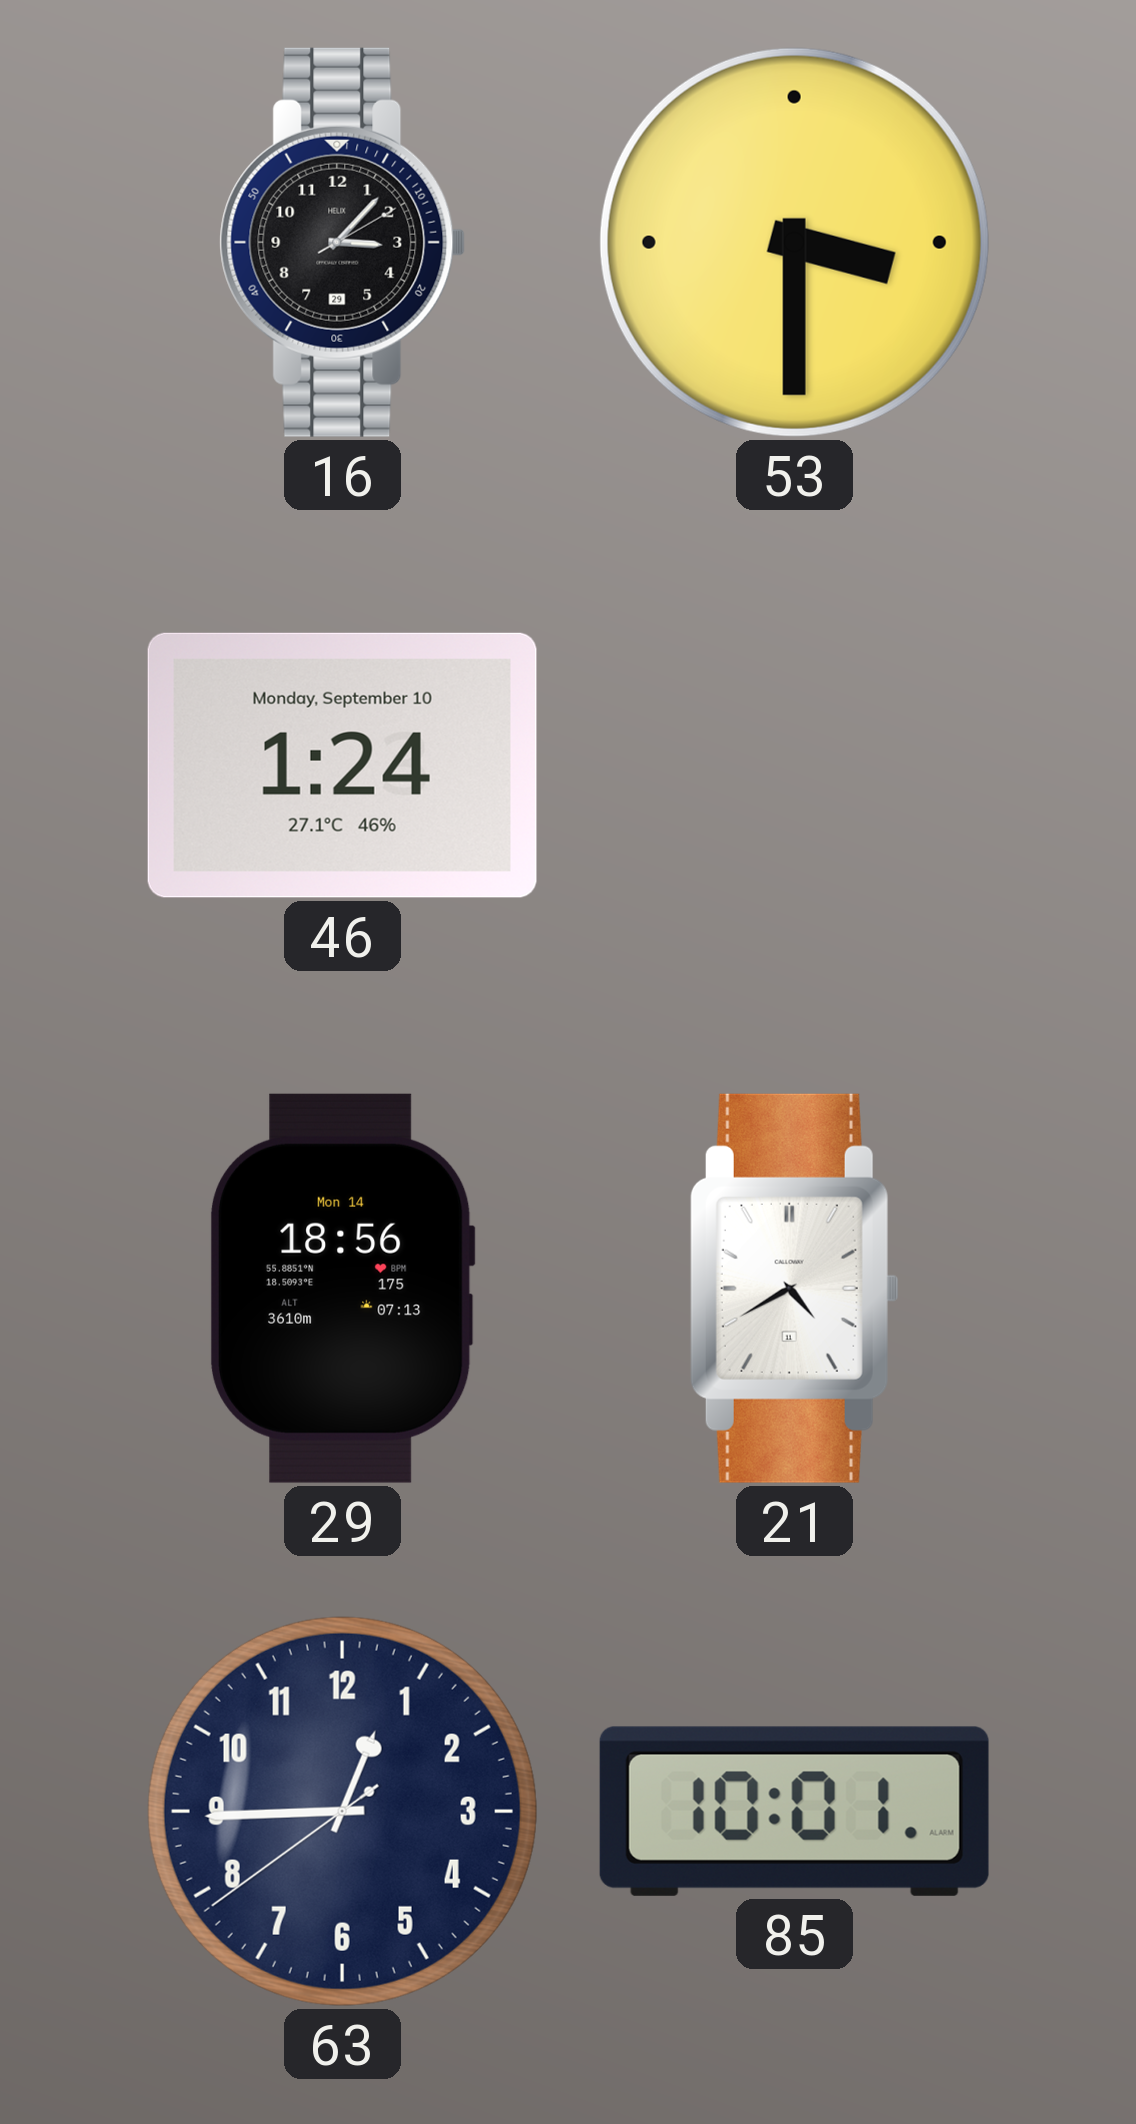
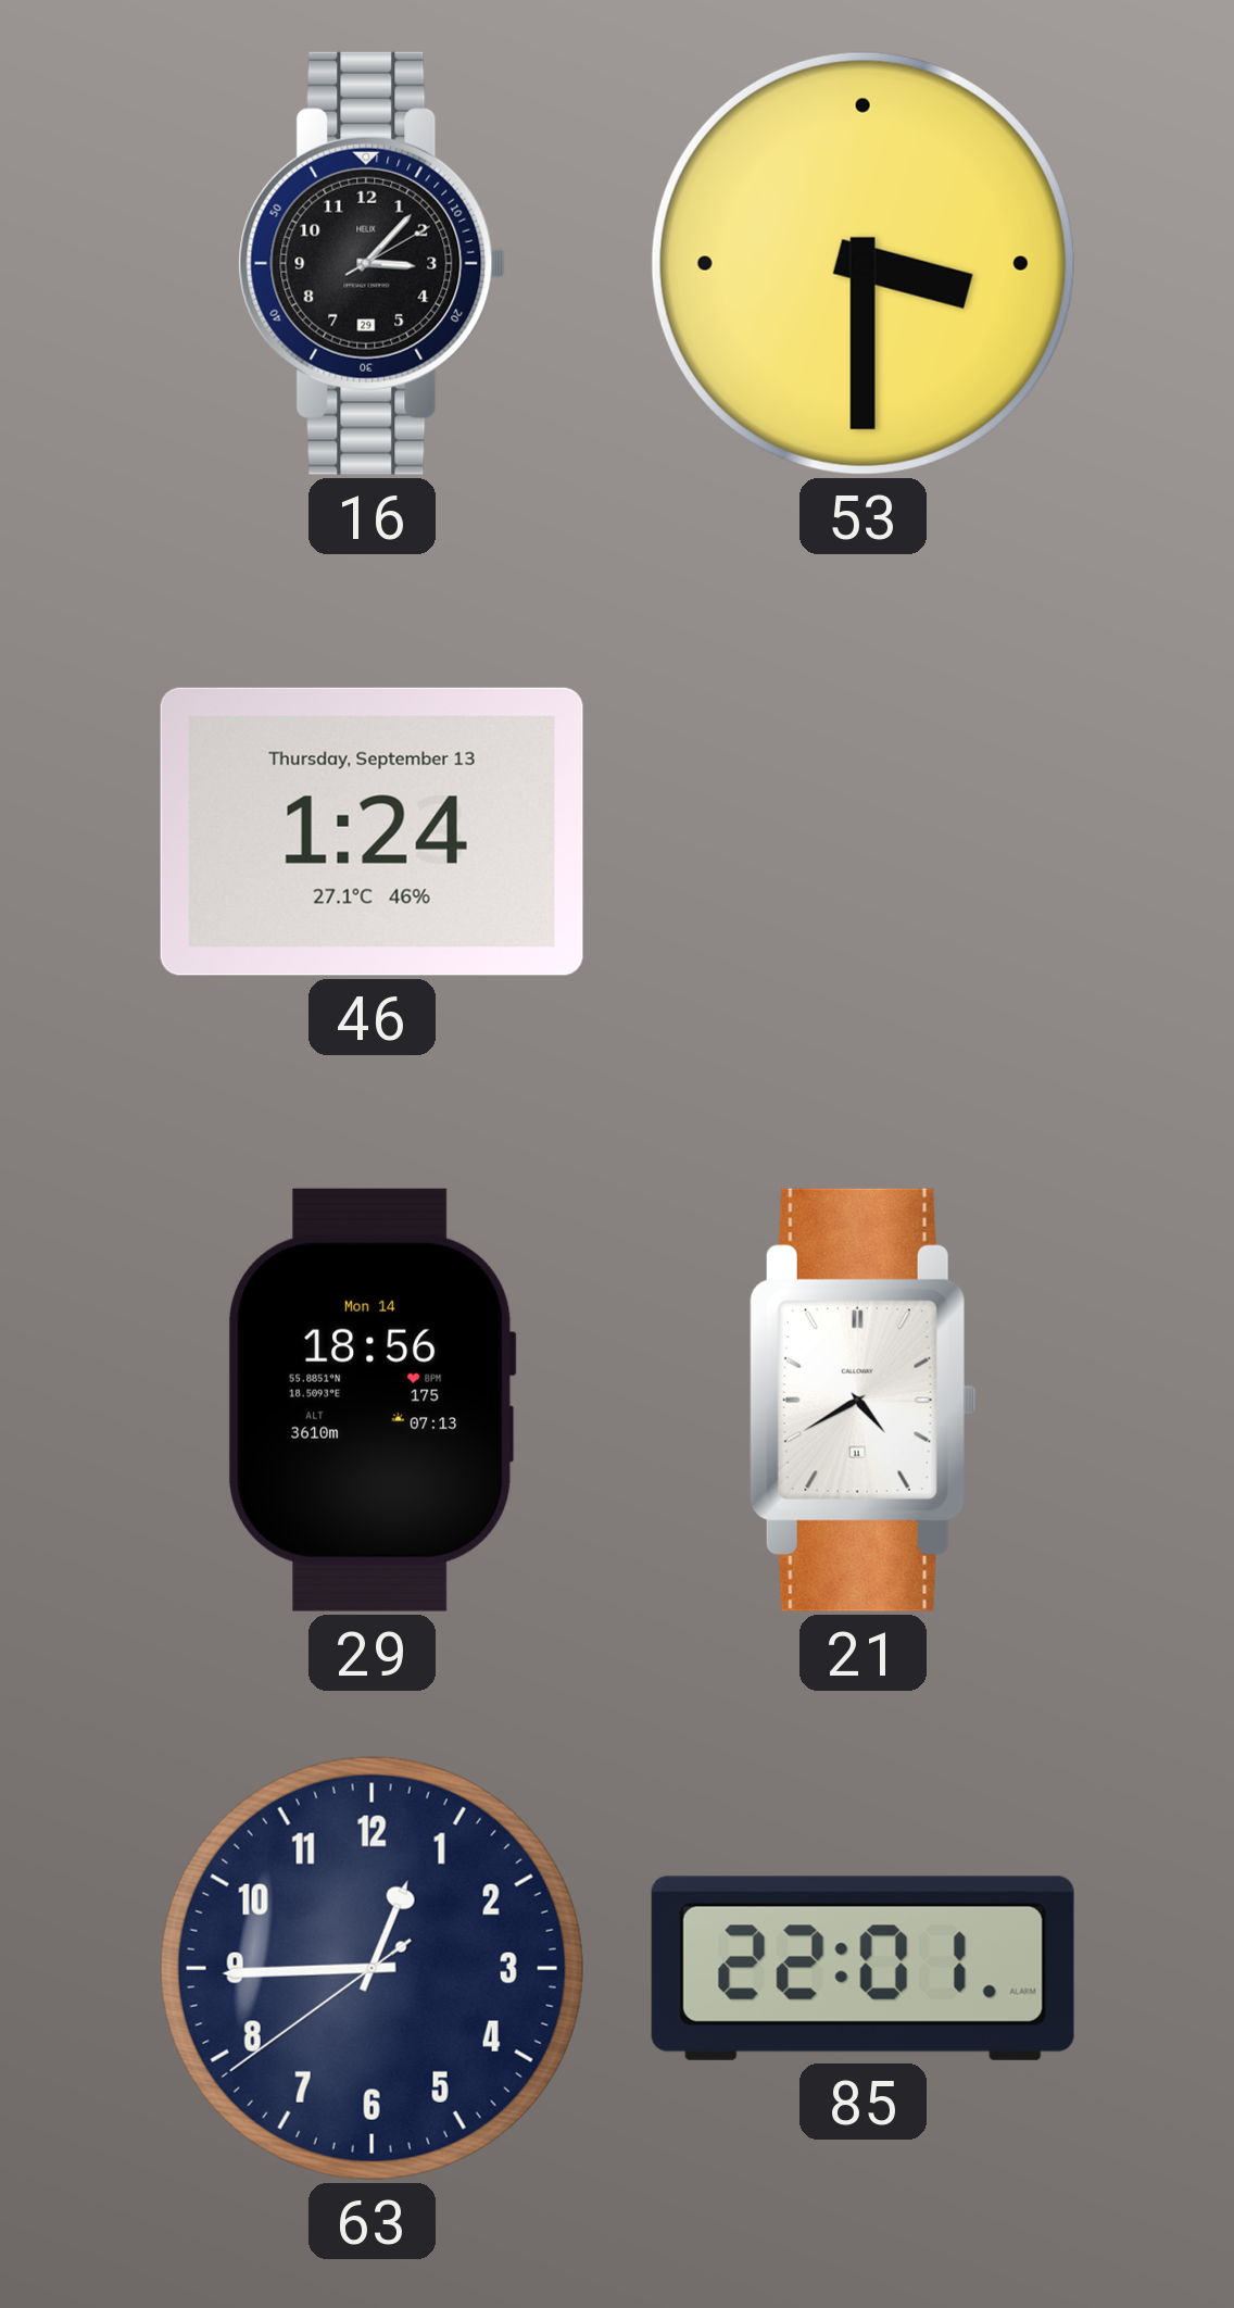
46 date: Monday, September 10 -> Thursday, September 13 (372, 831)
85: 10:01 -> 22:01 (862, 1968)
